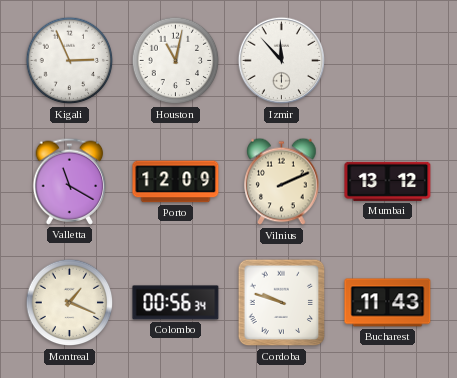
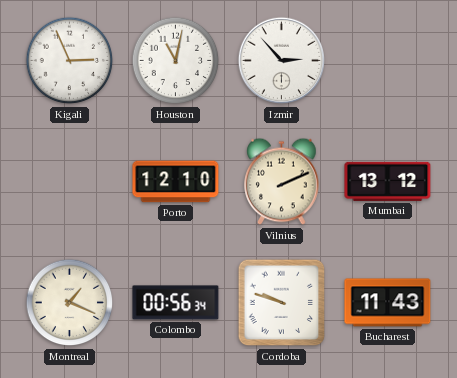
Izmir: 11:53 -> 2:53 (282, 61)
Valletta: 11:20 -> none (70, 181)
Porto: 12:09 -> 12:10 (176, 182)
